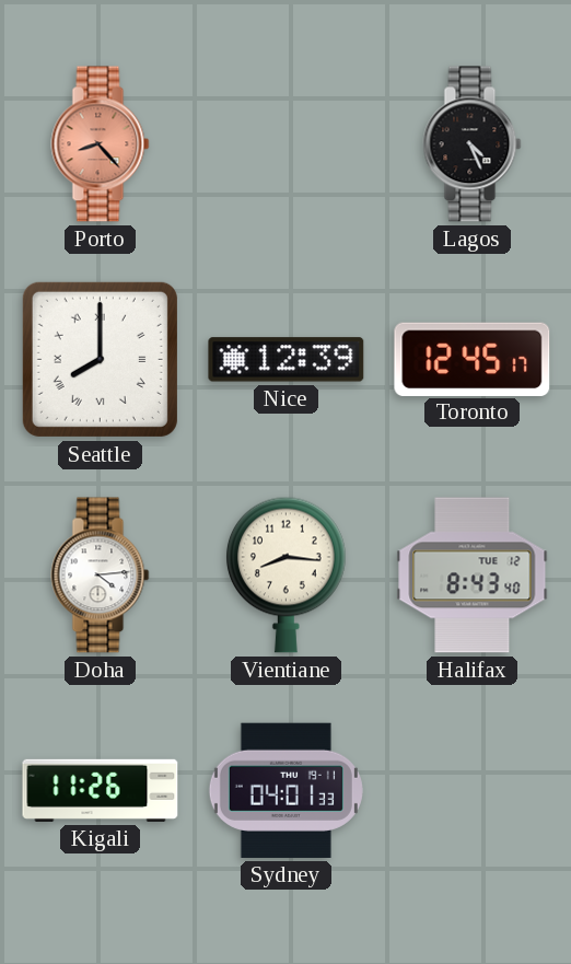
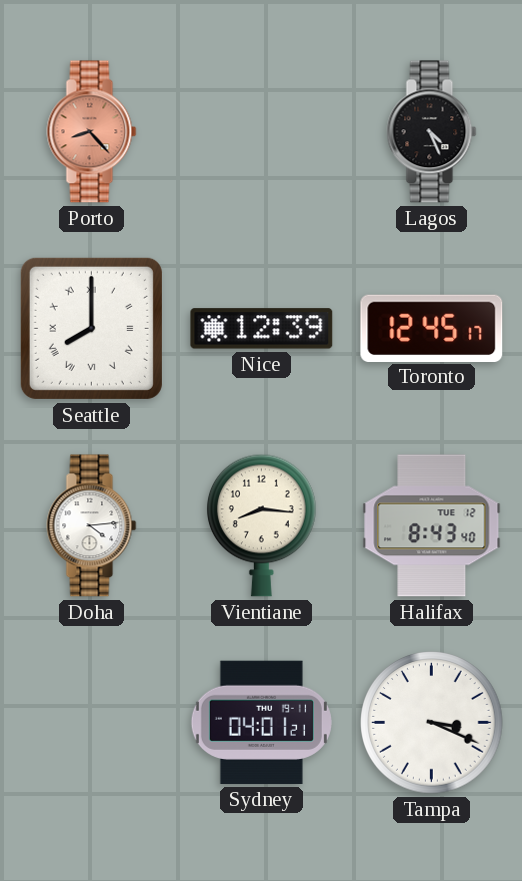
Kigali: 11:26 -> none (101, 790)
Sydney: 04:01:33 -> 04:01:21 (261, 722)
Tampa: none -> 3:19 (432, 723)
